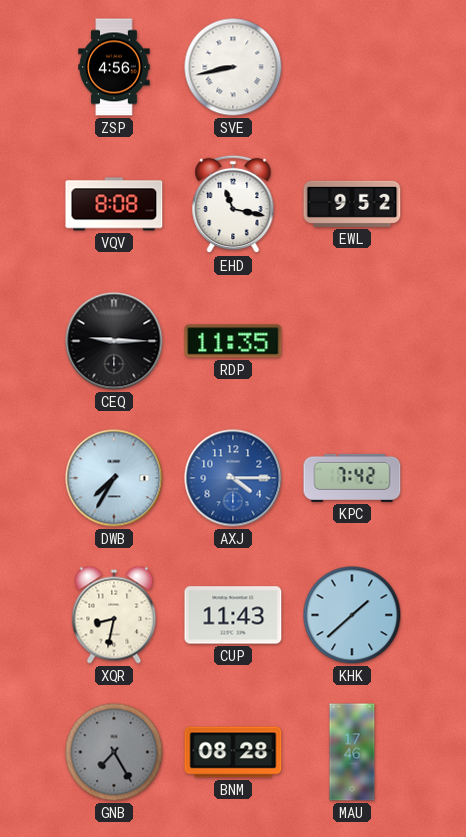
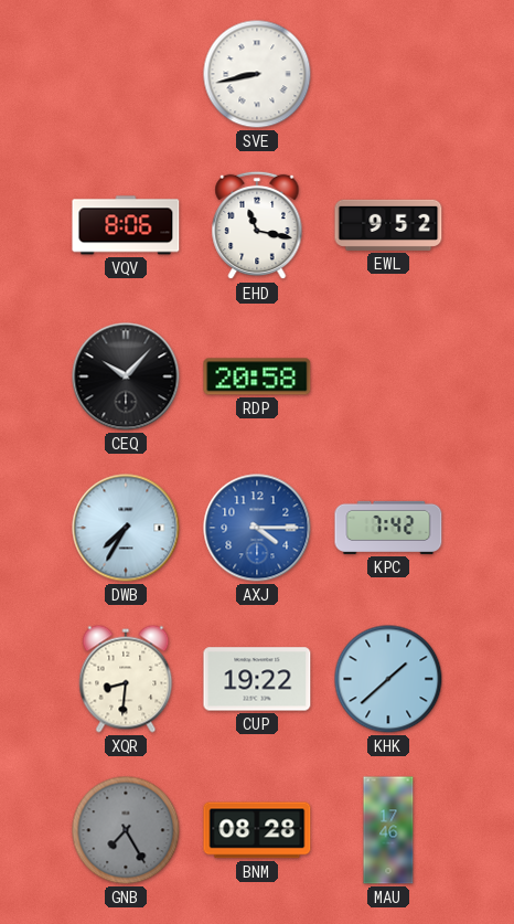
ZSP: 4:56 -> none (114, 67)
VQV: 8:08 -> 8:06 (126, 225)
CEQ: 9:15 -> 10:07 (126, 376)
RDP: 11:35 -> 20:58 (257, 376)
XQR: 8:32 -> 8:31 (126, 679)
CUP: 11:43 -> 19:22 (257, 679)
